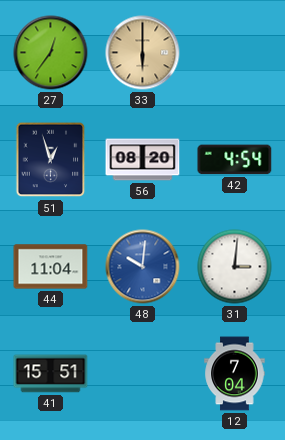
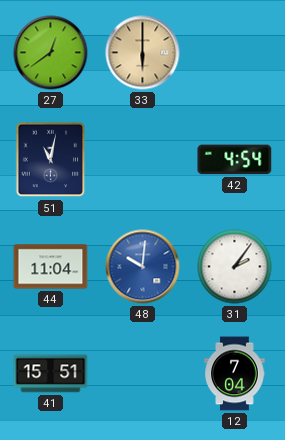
27: 12:36 -> 12:39 (51, 53)
51: 12:57 -> 11:02 (51, 160)
56: 08:20 -> none (143, 160)
31: 3:01 -> 2:06 (235, 267)
